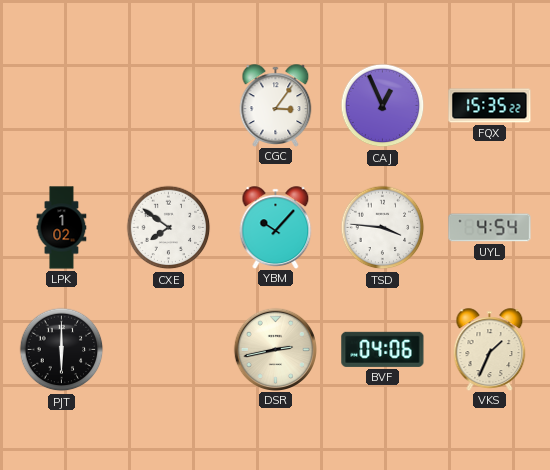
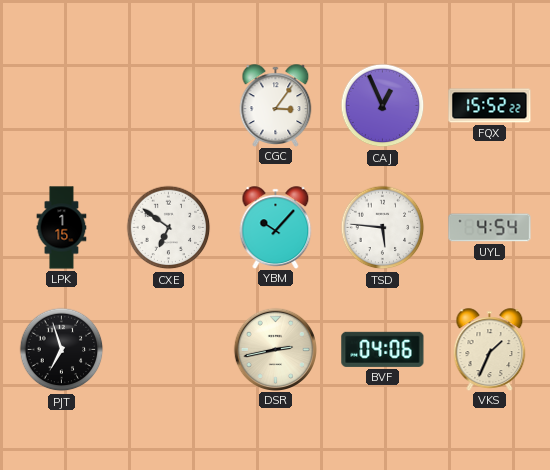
FQX: 15:35 -> 15:52 (490, 106)
LPK: 1:02 -> 1:15 (62, 228)
CXE: 7:51 -> 6:51 (169, 228)
TSD: 3:46 -> 5:46 (383, 228)
PJT: 6:00 -> 6:57 (62, 350)
